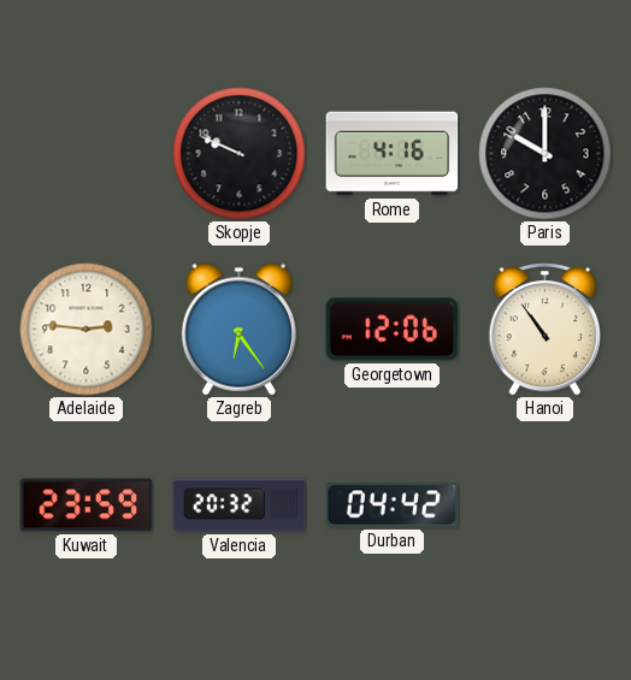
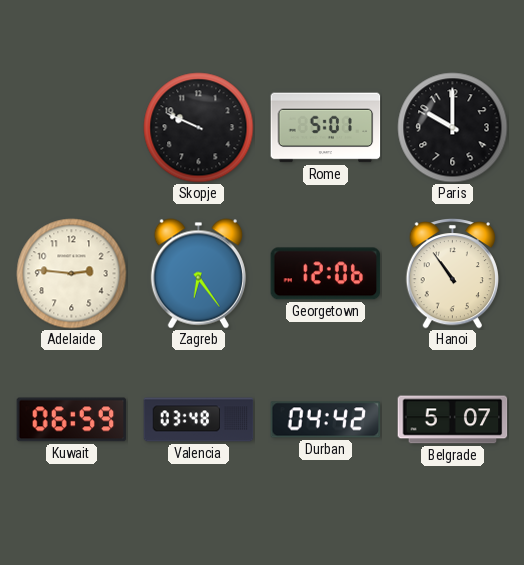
Rome: 4:16 -> 5:01 (326, 128)
Kuwait: 23:59 -> 06:59 (72, 420)
Valencia: 20:32 -> 03:48 (199, 420)
Belgrade: none -> 5:07 (453, 420)
